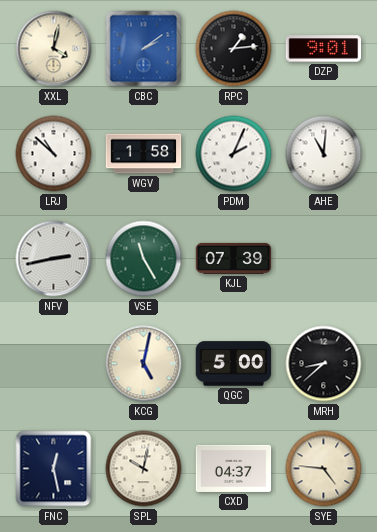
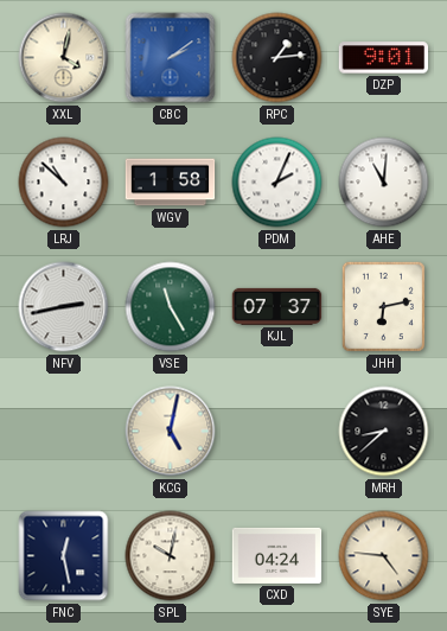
KJL: 07:39 -> 07:37 (277, 306)
JHH: none -> 6:13 (383, 306)
QGC: 5:00 -> none (234, 364)
CXD: 04:37 -> 04:24 (277, 555)
